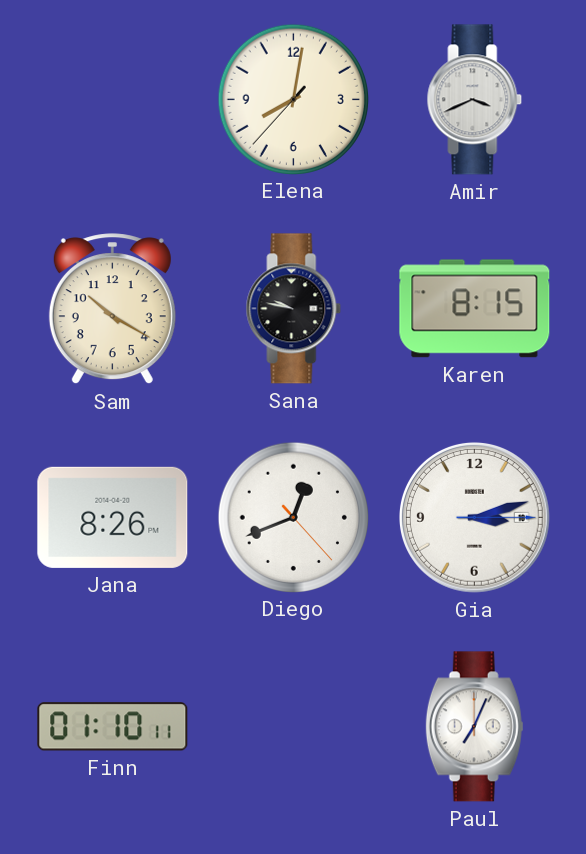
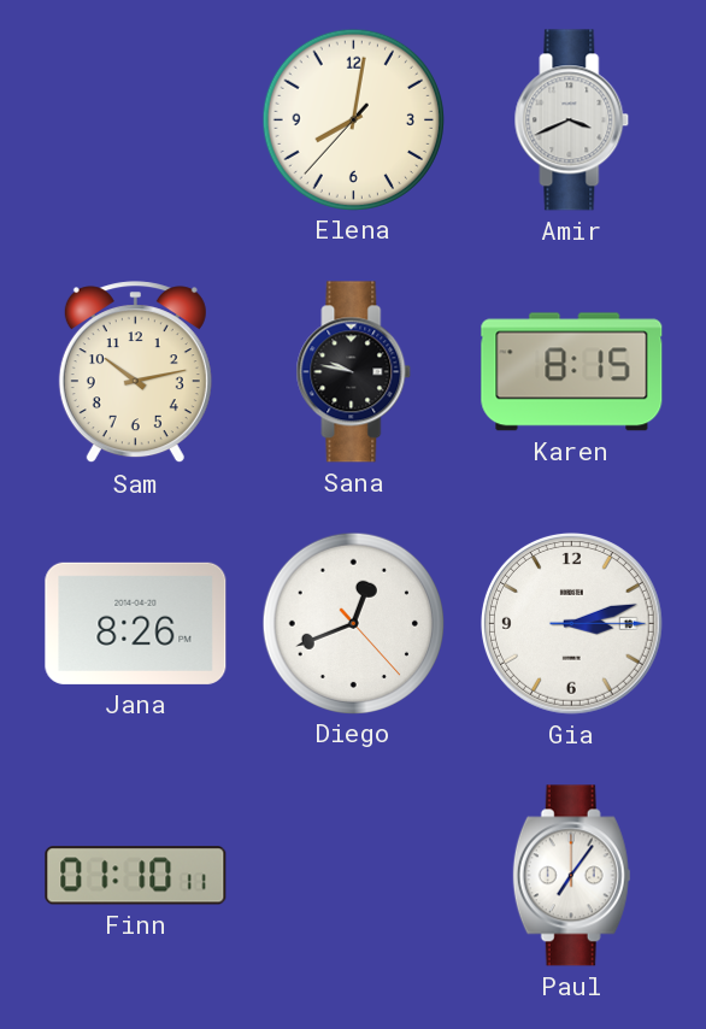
Sam: 10:20 -> 10:13 (135, 372)
Paul: 7:04 -> 7:06 (571, 876)
